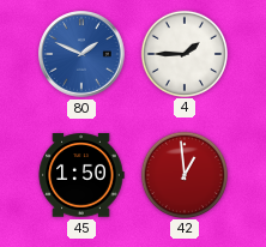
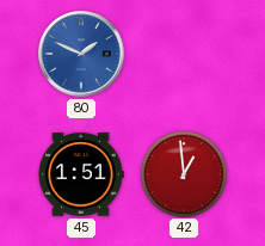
4: 1:45 -> none (183, 53)
45: 1:50 -> 1:51 (81, 174)
